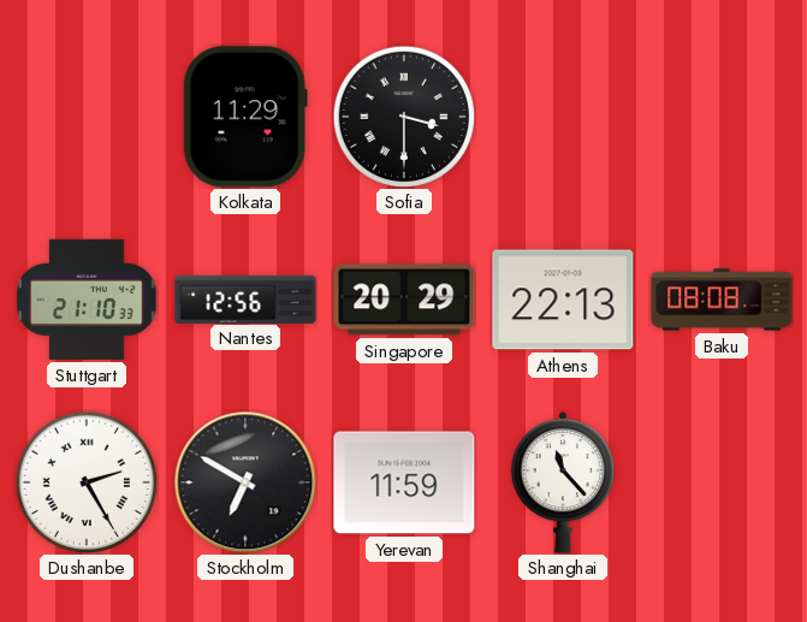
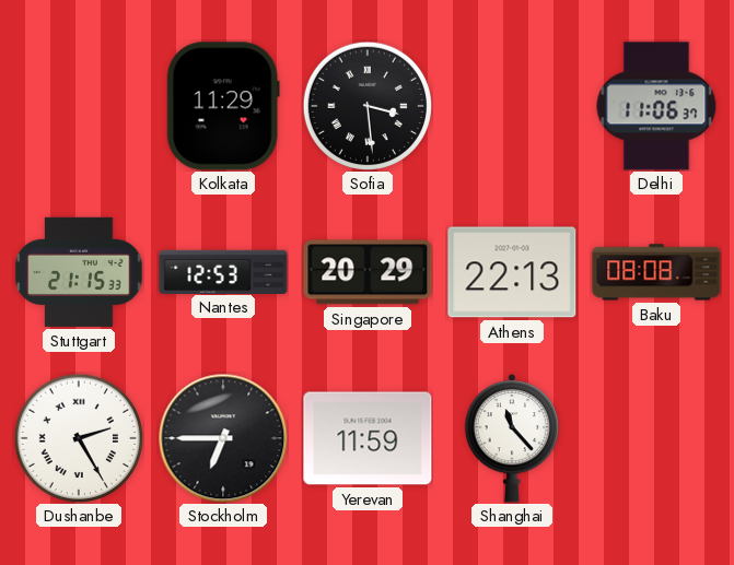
Sofia: 3:30 -> 3:29 (366, 105)
Delhi: none -> 11:06 (656, 106)
Stuttgart: 21:10 -> 21:15 (79, 272)
Nantes: 12:56 -> 12:53 (223, 271)
Stockholm: 6:50 -> 6:45 (223, 438)
